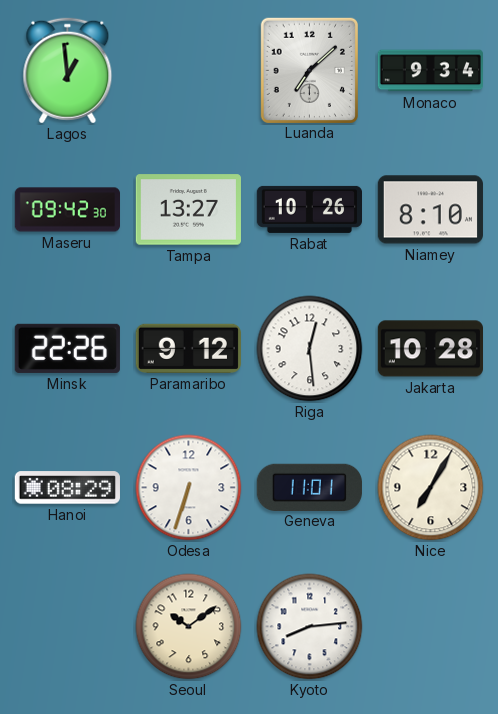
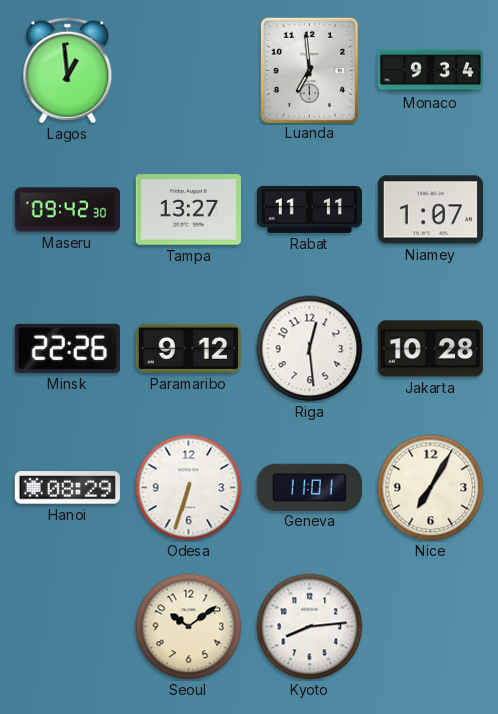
Luanda: 7:08 -> 6:59 (309, 70)
Rabat: 10:26 -> 11:11 (309, 209)
Niamey: 8:10 -> 1:07 (430, 210)
